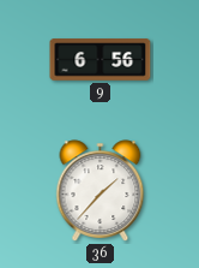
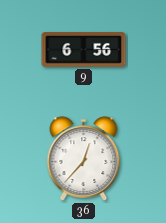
36: 1:37 -> 12:37 (84, 159)
